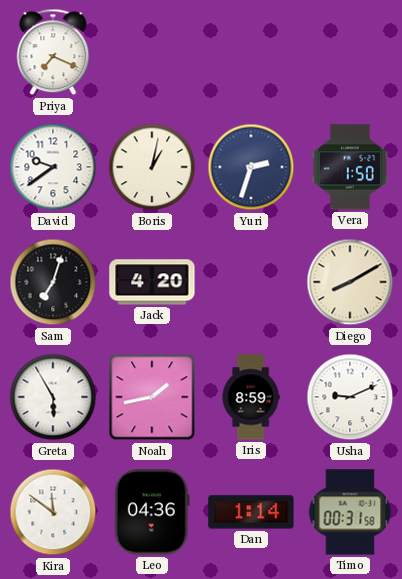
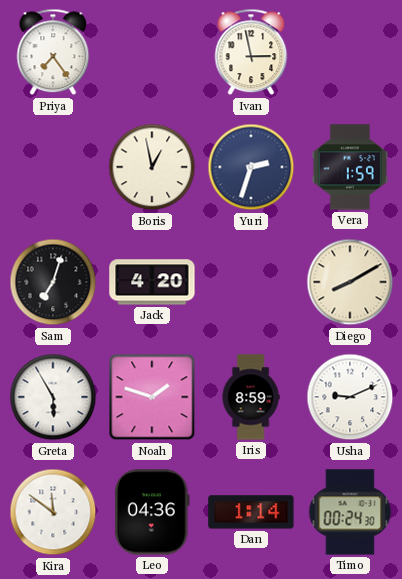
Priya: 7:19 -> 7:24 (53, 52)
Ivan: none -> 2:58 (251, 52)
David: 9:39 -> none (53, 167)
Boris: 1:02 -> 12:58 (152, 167)
Vera: 1:50 -> 1:59 (350, 167)
Noah: 1:43 -> 1:48 (152, 397)
Timo: 00:31 -> 00:24 (350, 512)
